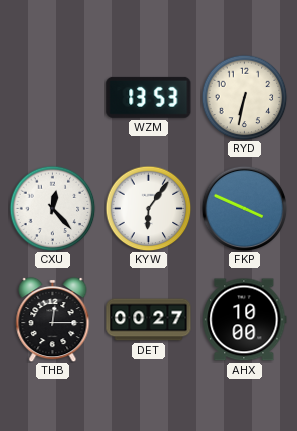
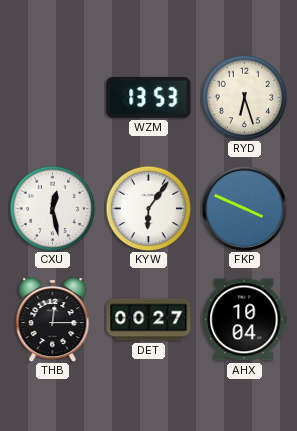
RYD: 6:32 -> 6:27 (244, 97)
CXU: 12:23 -> 12:28 (52, 208)
AHX: 10:00 -> 10:04 (245, 320)
